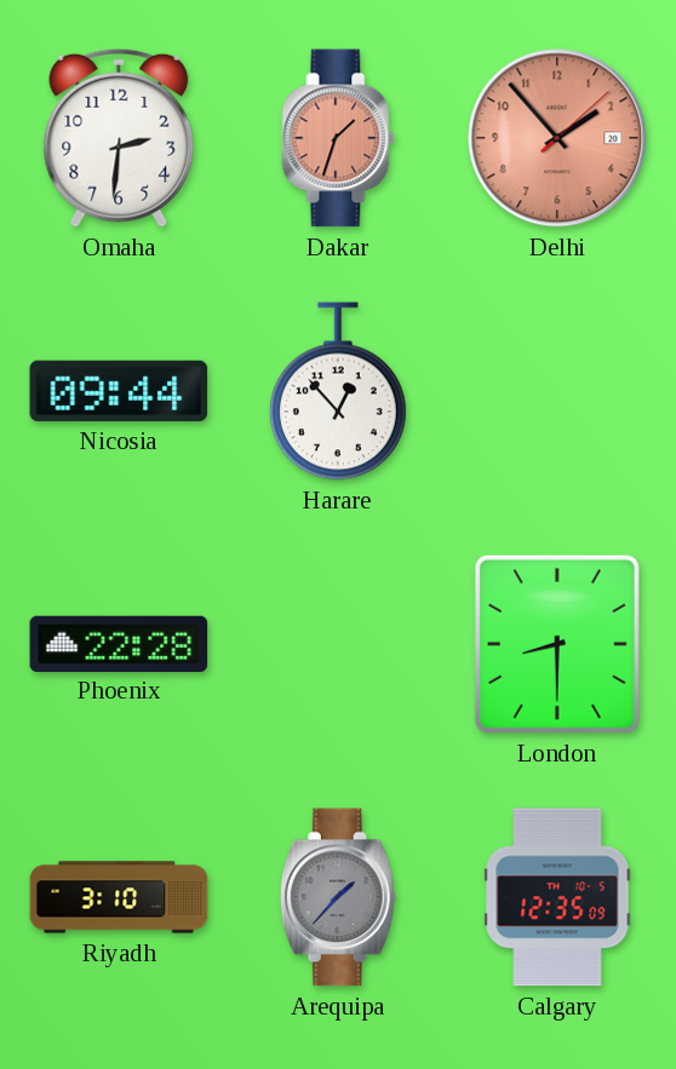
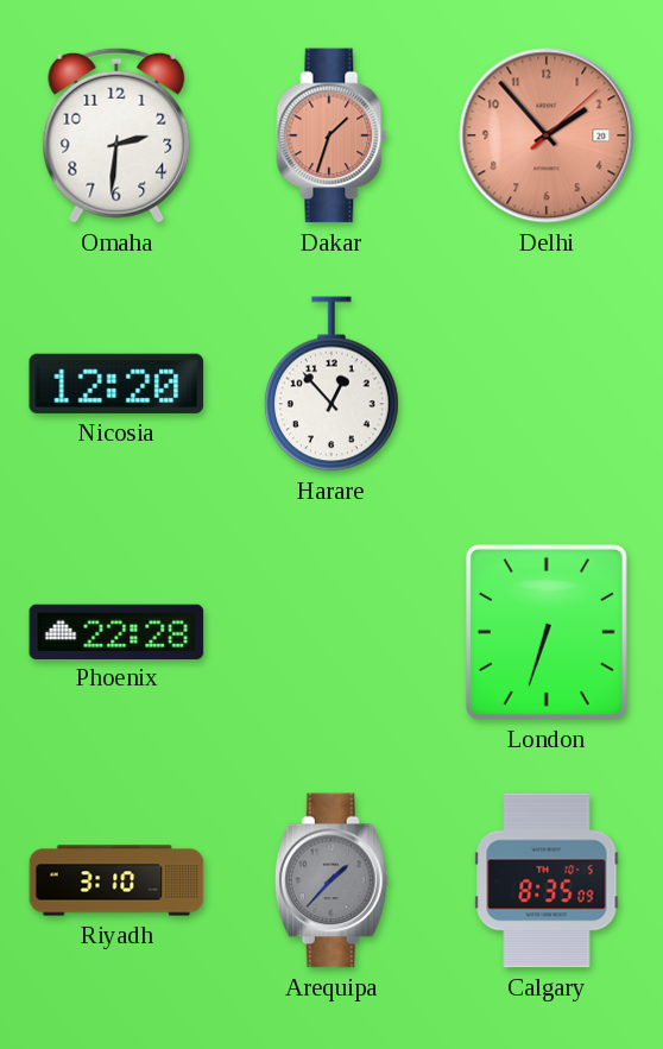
Nicosia: 09:44 -> 12:20 (116, 384)
London: 8:30 -> 6:33 (547, 632)
Calgary: 12:35 -> 8:35 (547, 880)
